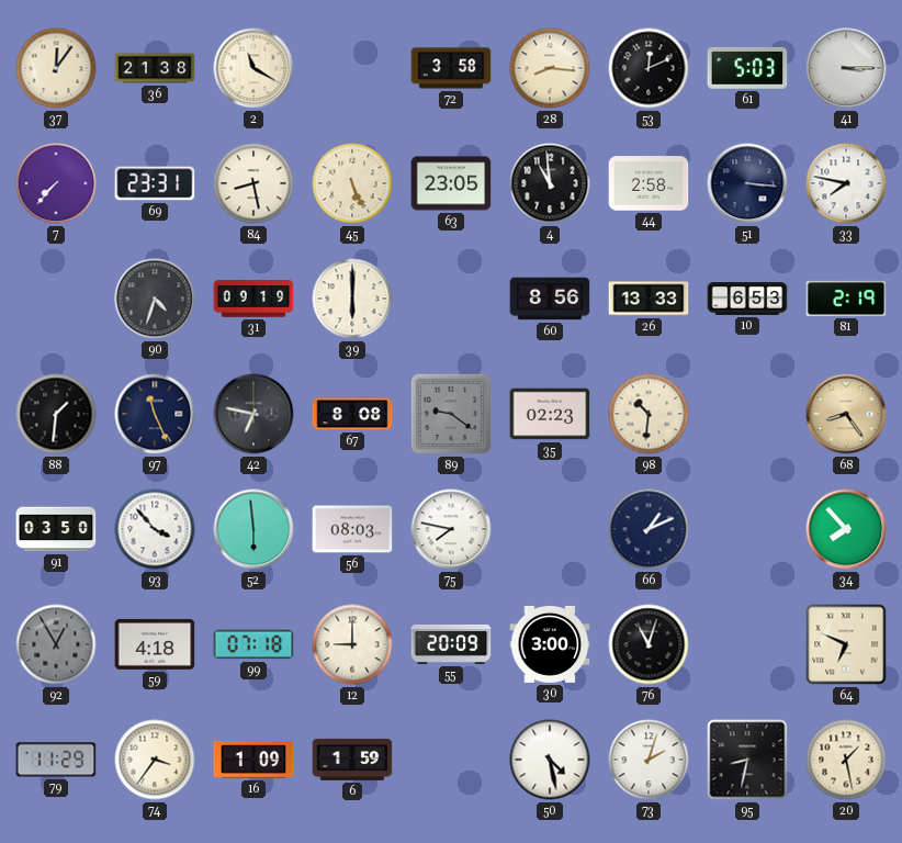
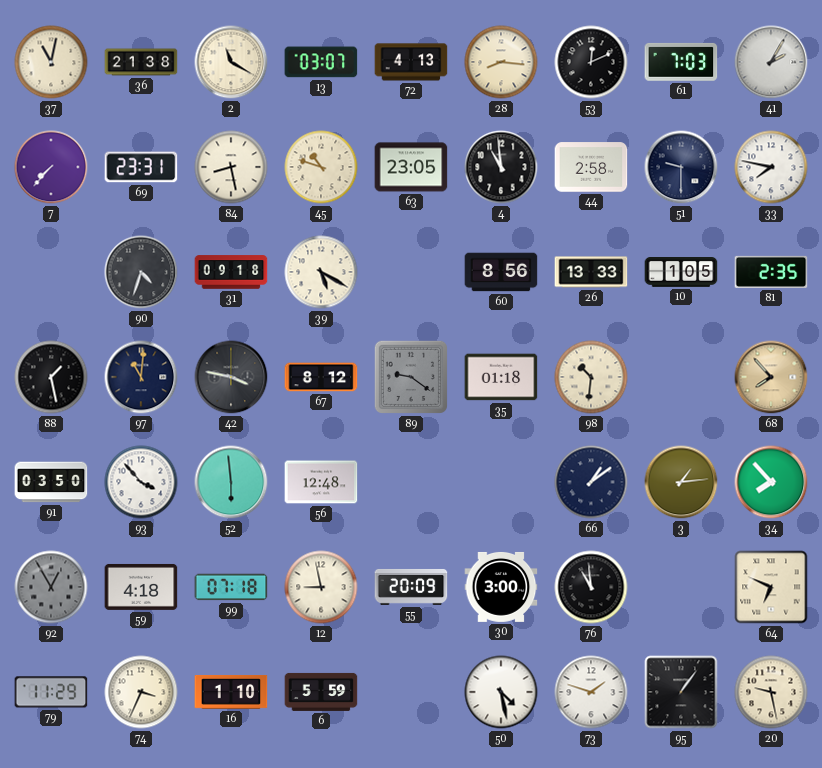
37: 12:06 -> 11:02 (51, 62)
13: none -> 03:07 (321, 62)
72: 3:58 -> 4:13 (411, 62)
61: 5:03 -> 7:03 (681, 62)
41: 3:15 -> 2:05 (771, 62)
45: 5:26 -> 10:48 (321, 167)
51: 3:16 -> 9:30 (681, 167)
31: 09:19 -> 09:18 (231, 272)
39: 6:00 -> 5:20 (321, 272)
10: 6:53 -> 1:05 (681, 273)
81: 2:19 -> 2:35 (771, 272)
88: 1:31 -> 1:28 (51, 377)
97: 11:26 -> 11:01 (141, 377)
42: 6:47 -> 3:47 (231, 377)
67: 8:08 -> 8:12 (321, 377)
35: 02:23 -> 01:18 (501, 377)
68: 8:24 -> 7:53 (771, 377)
56: 08:03 -> 12:48 (321, 482)
75: 7:47 -> none (451, 529)
66: 1:11 -> 1:09 (591, 482)
3: none -> 1:14 (681, 482)
12: 9:00 -> 8:58 (321, 587)
76: 11:03 -> 10:59 (591, 587)
74: 3:36 -> 3:34 (141, 692)
16: 1:09 -> 1:10 (231, 693)
6: 1:59 -> 5:59 (321, 692)
73: 2:03 -> 1:48 (591, 692)
95: 8:32 -> 1:06 (681, 692)
20: 1:28 -> 9:28 (771, 692)
